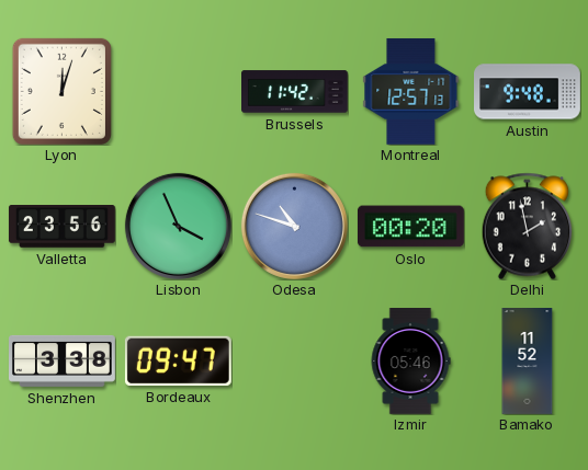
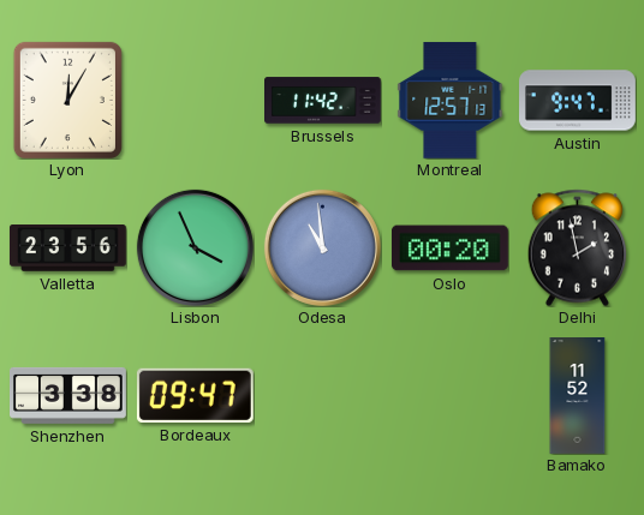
Lyon: 12:03 -> 12:05 (67, 100)
Austin: 9:48 -> 9:47 (578, 101)
Odesa: 10:48 -> 10:59 (322, 247)
Izmir: 05:46 -> none (410, 362)
